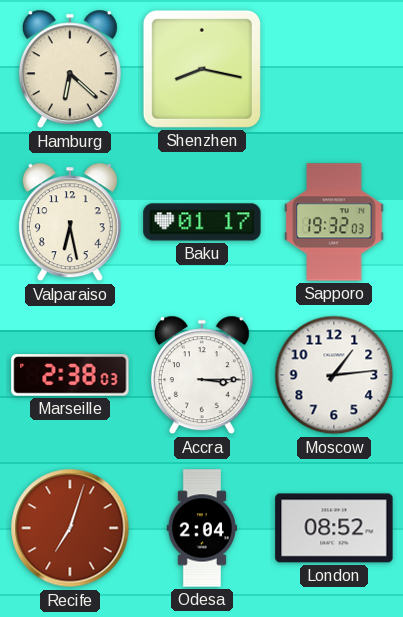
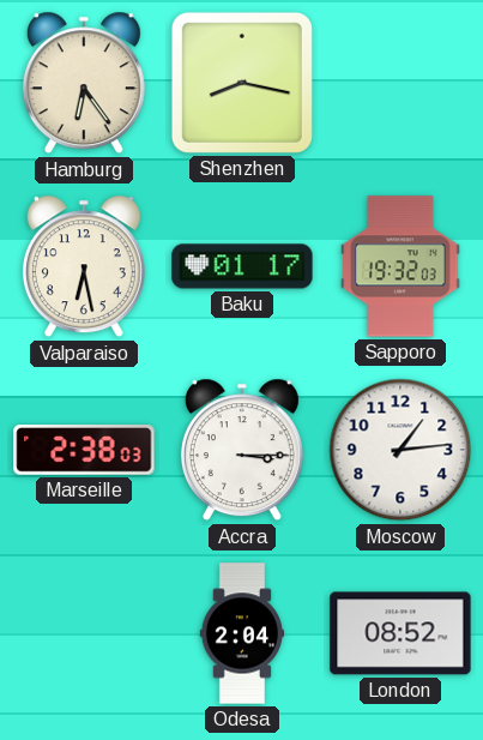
Hamburg: 6:22 -> 6:24 (84, 83)
Recife: 7:03 -> none (70, 528)
